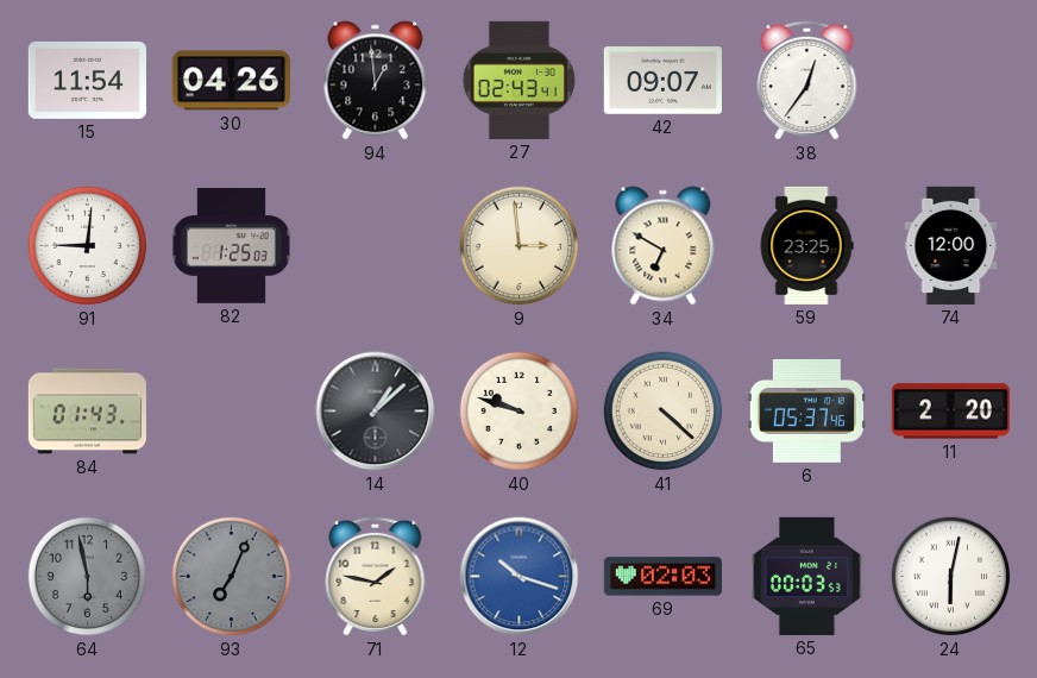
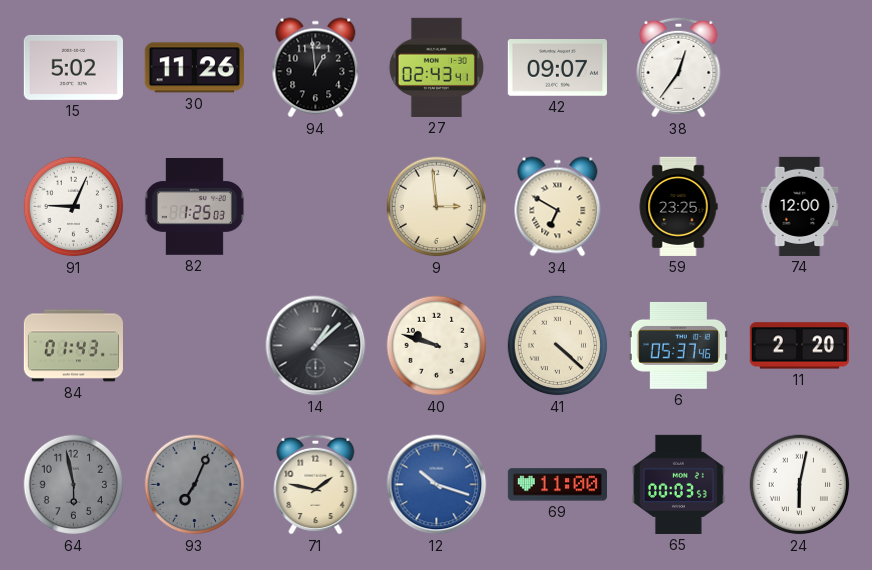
15: 11:54 -> 5:02 (73, 67)
30: 04:26 -> 11:26 (194, 68)
91: 9:01 -> 9:04 (74, 207)
69: 02:03 -> 11:00 (557, 485)
